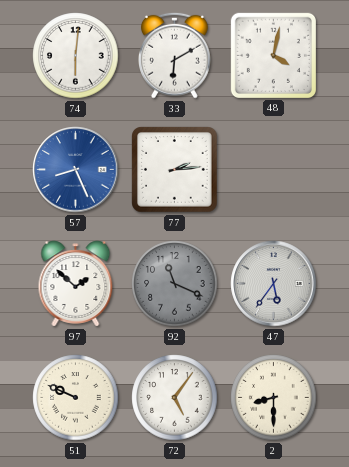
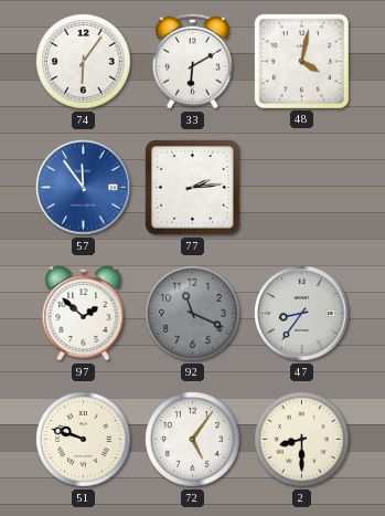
74: 6:01 -> 6:06 (84, 62)
57: 8:26 -> 11:54 (84, 188)
47: 5:36 -> 8:36 (302, 314)
51: 9:49 -> 9:48 (84, 440)
